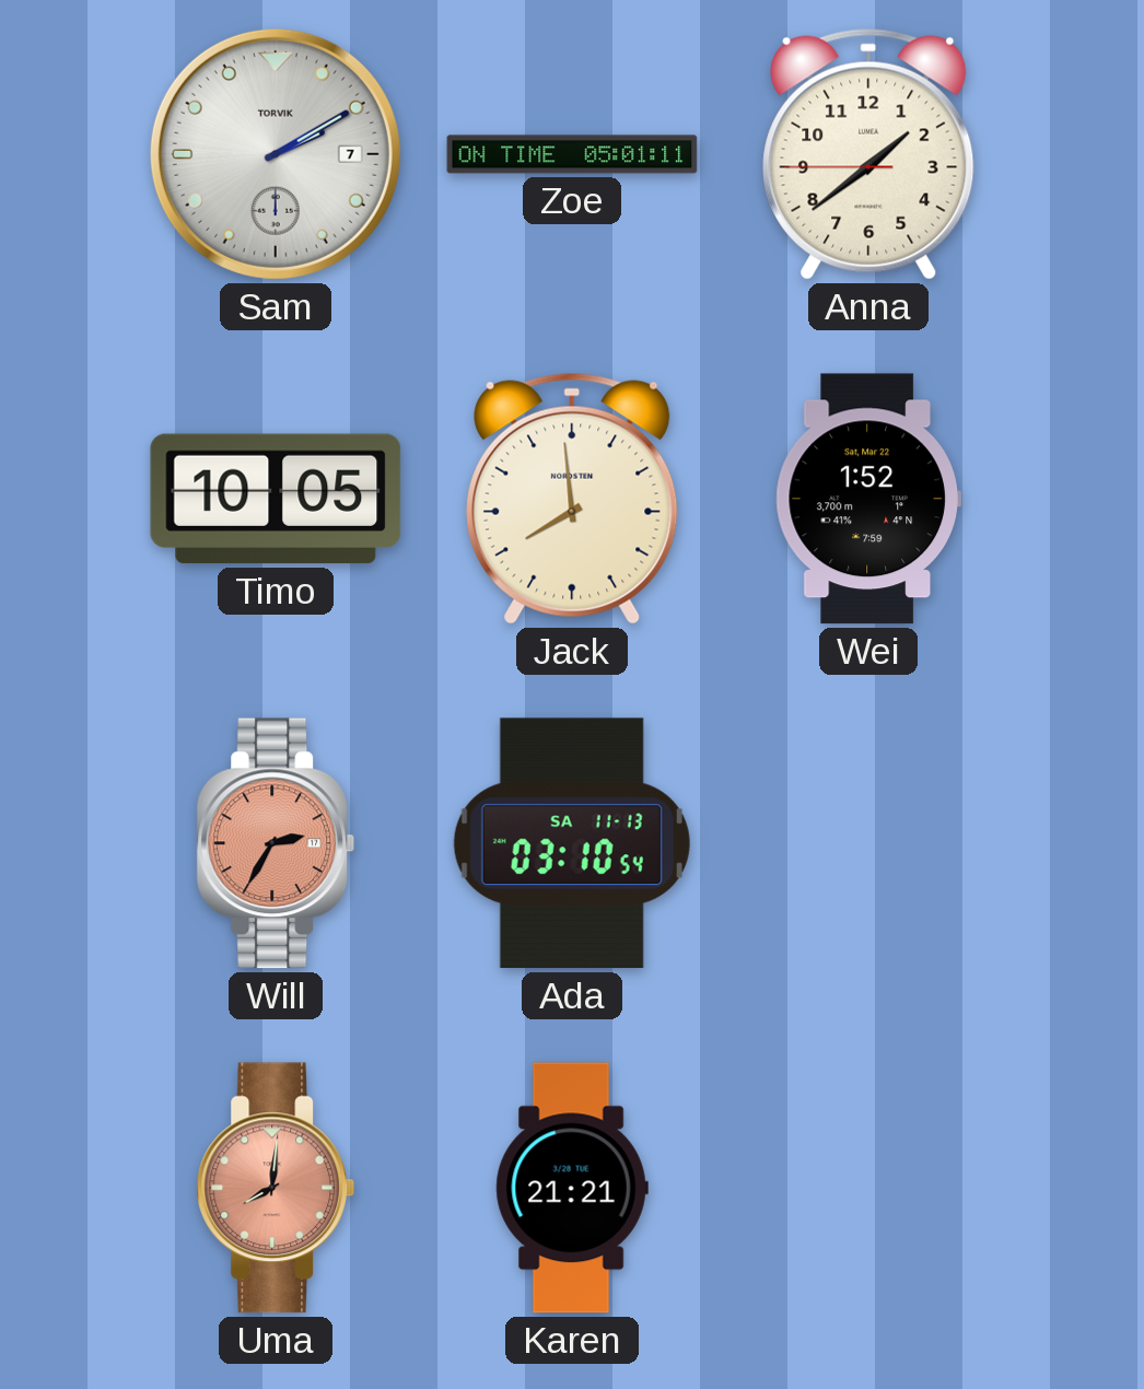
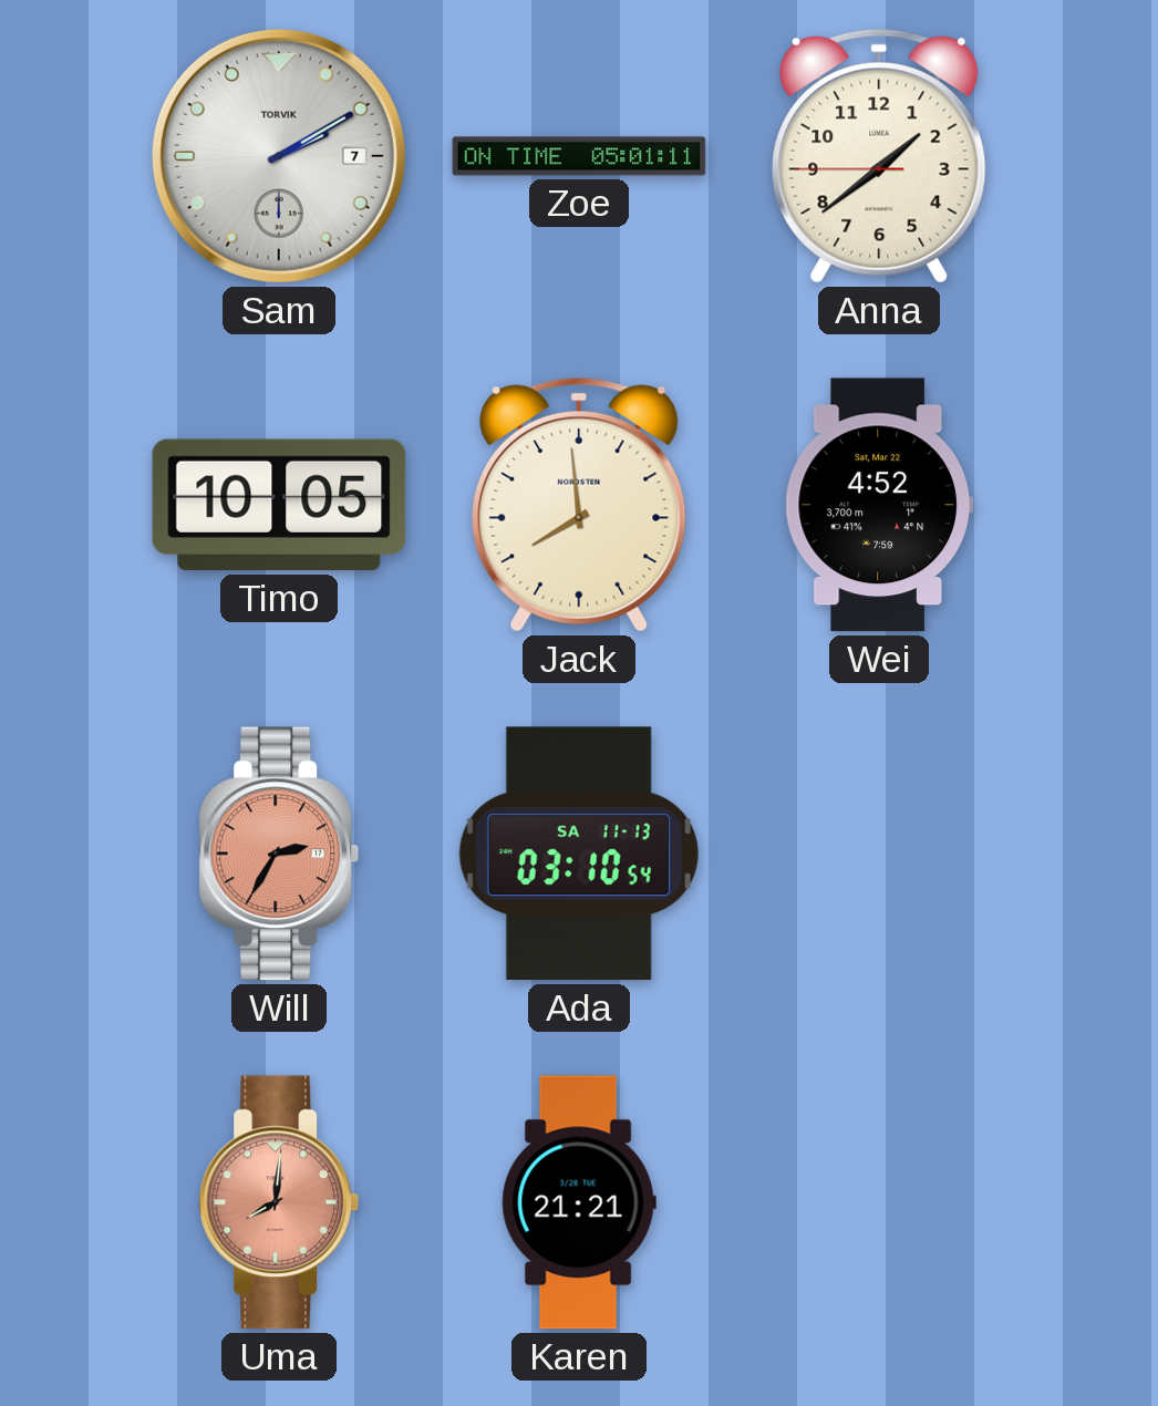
Wei: 1:52 -> 4:52 (879, 505)
